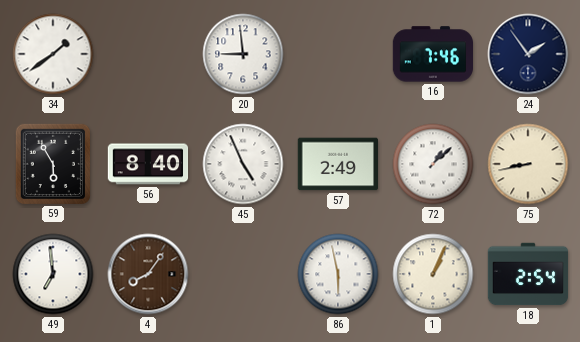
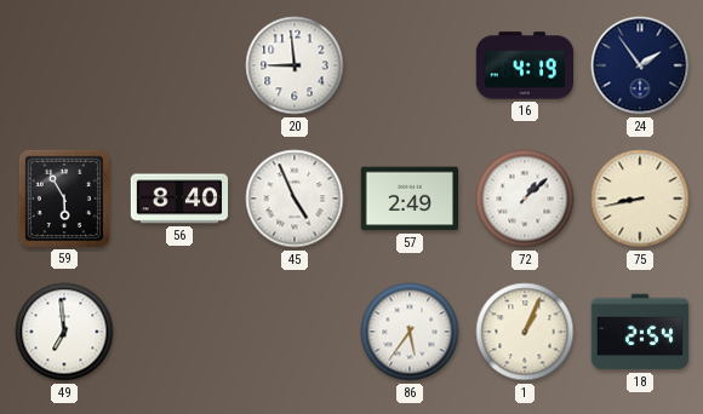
34: 1:39 -> none (53, 54)
16: 7:46 -> 4:19 (525, 65)
4: 8:06 -> none (148, 274)
86: 5:58 -> 5:36 (410, 332)
